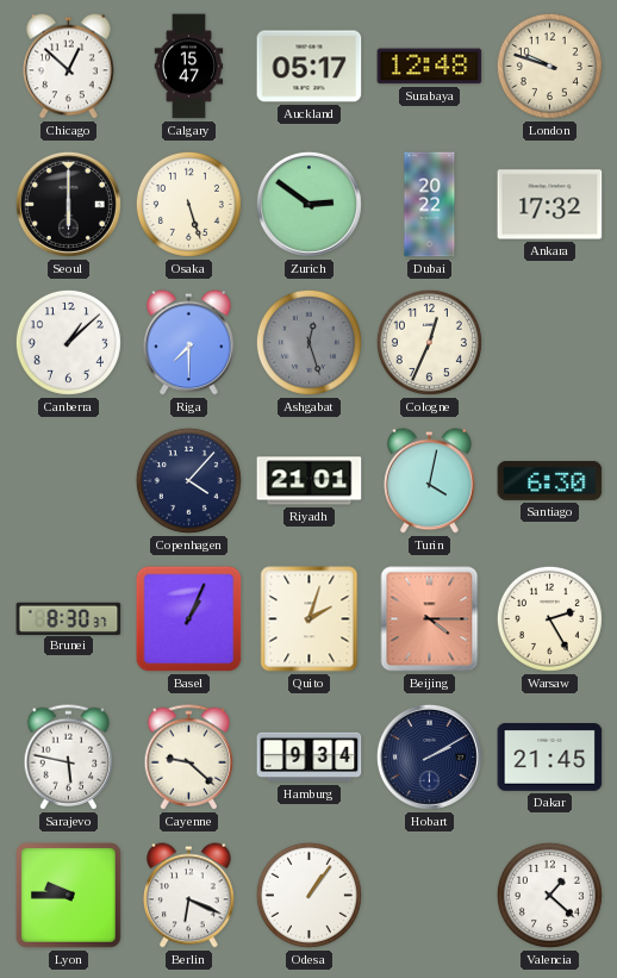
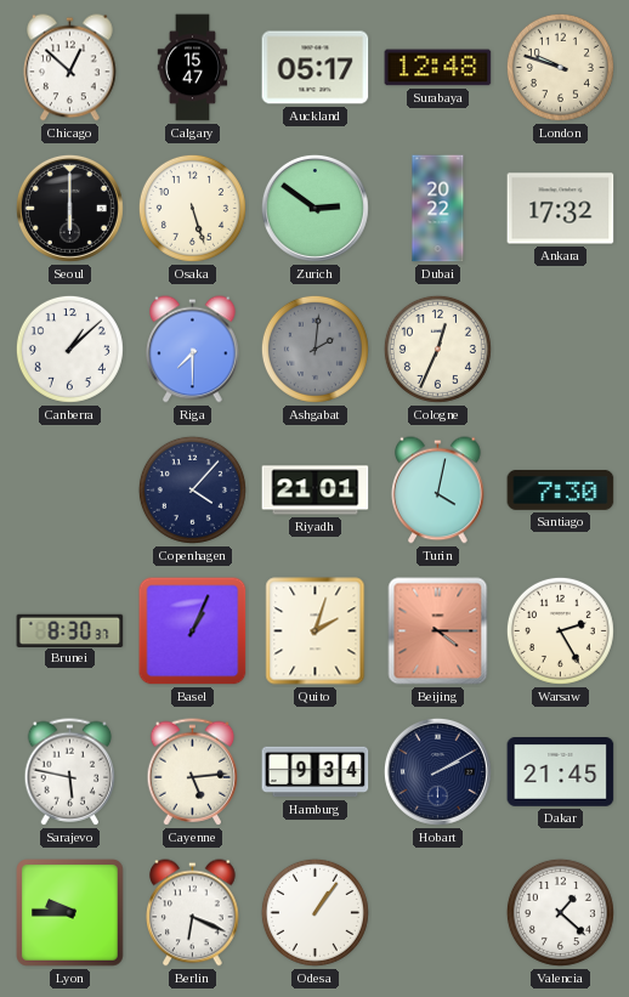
Ashgabat: 12:27 -> 2:01 (314, 349)
Santiago: 6:30 -> 7:30 (561, 489)
Cayenne: 9:22 -> 5:14 (193, 772)
